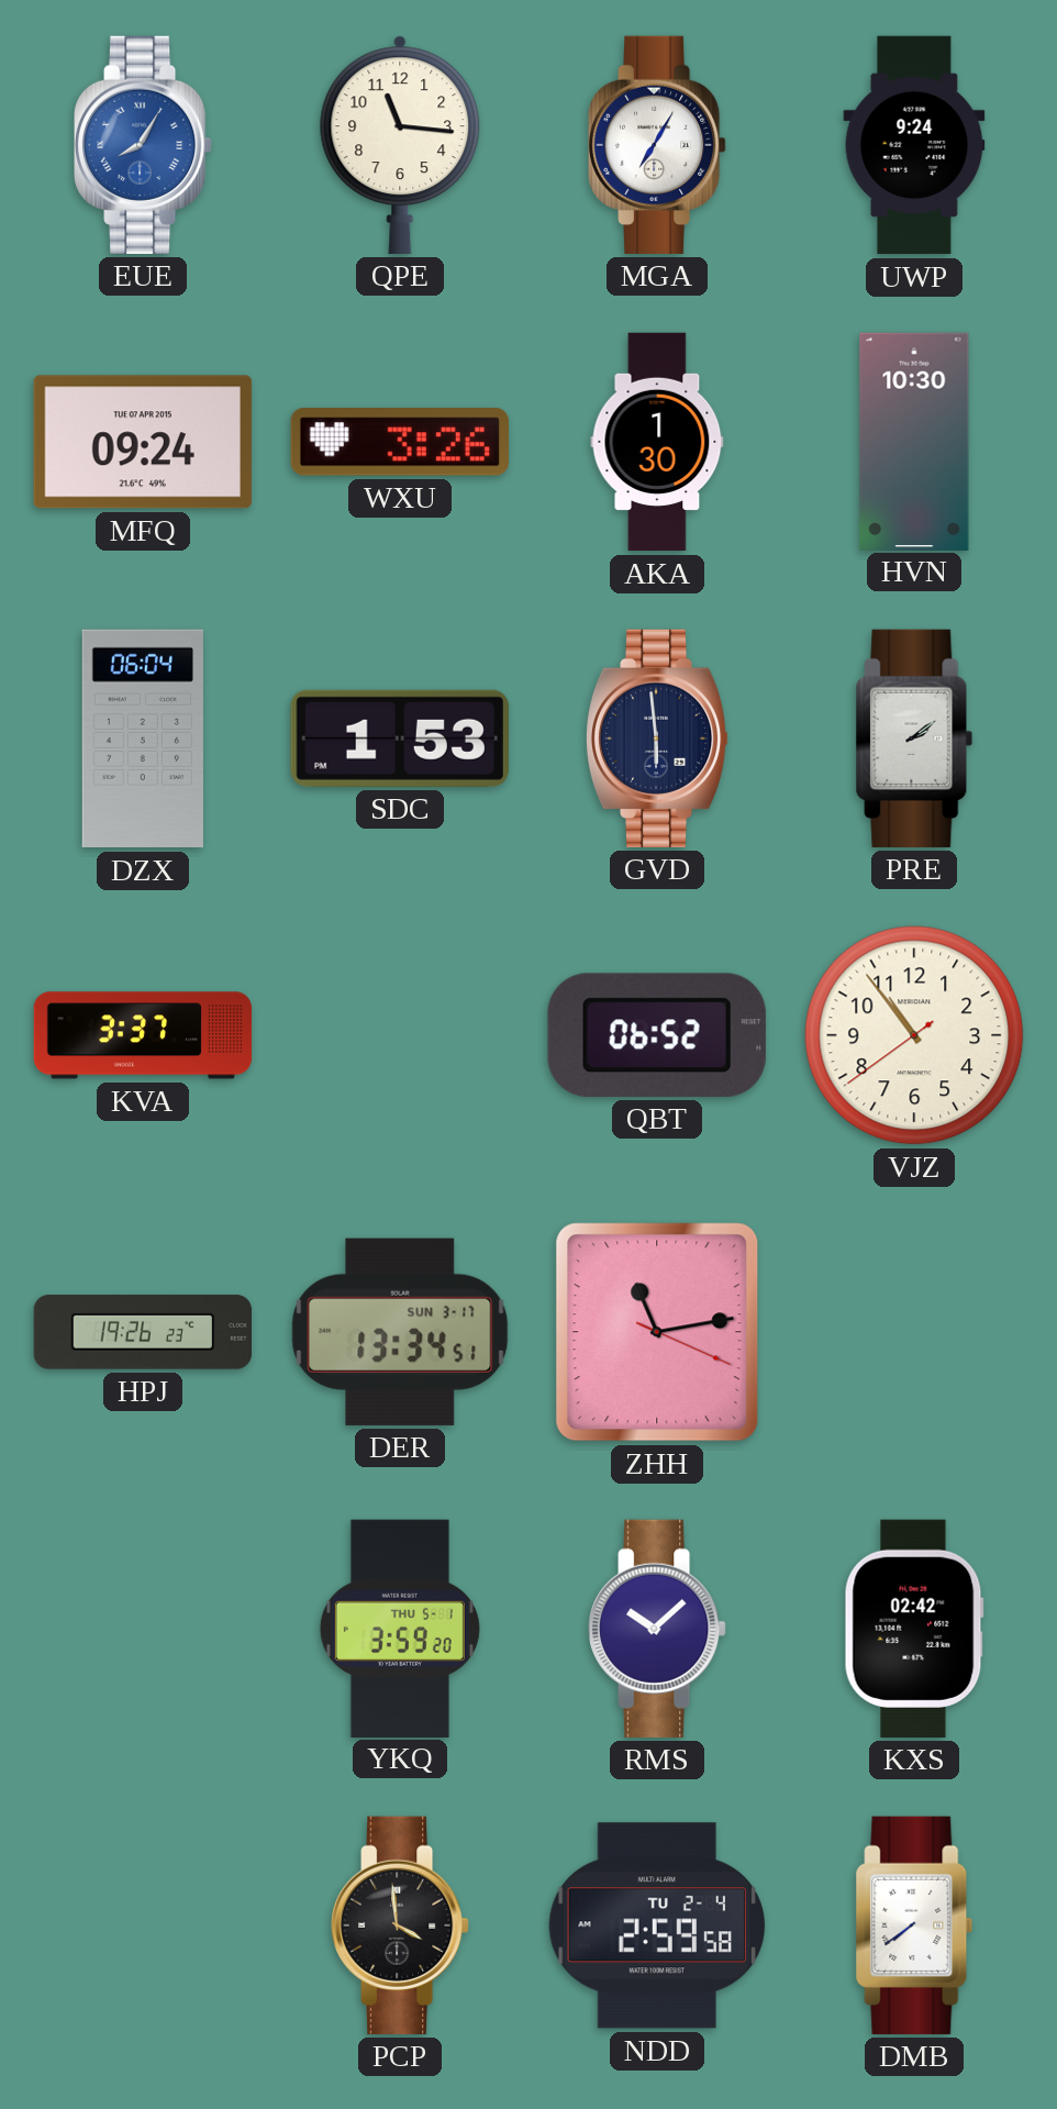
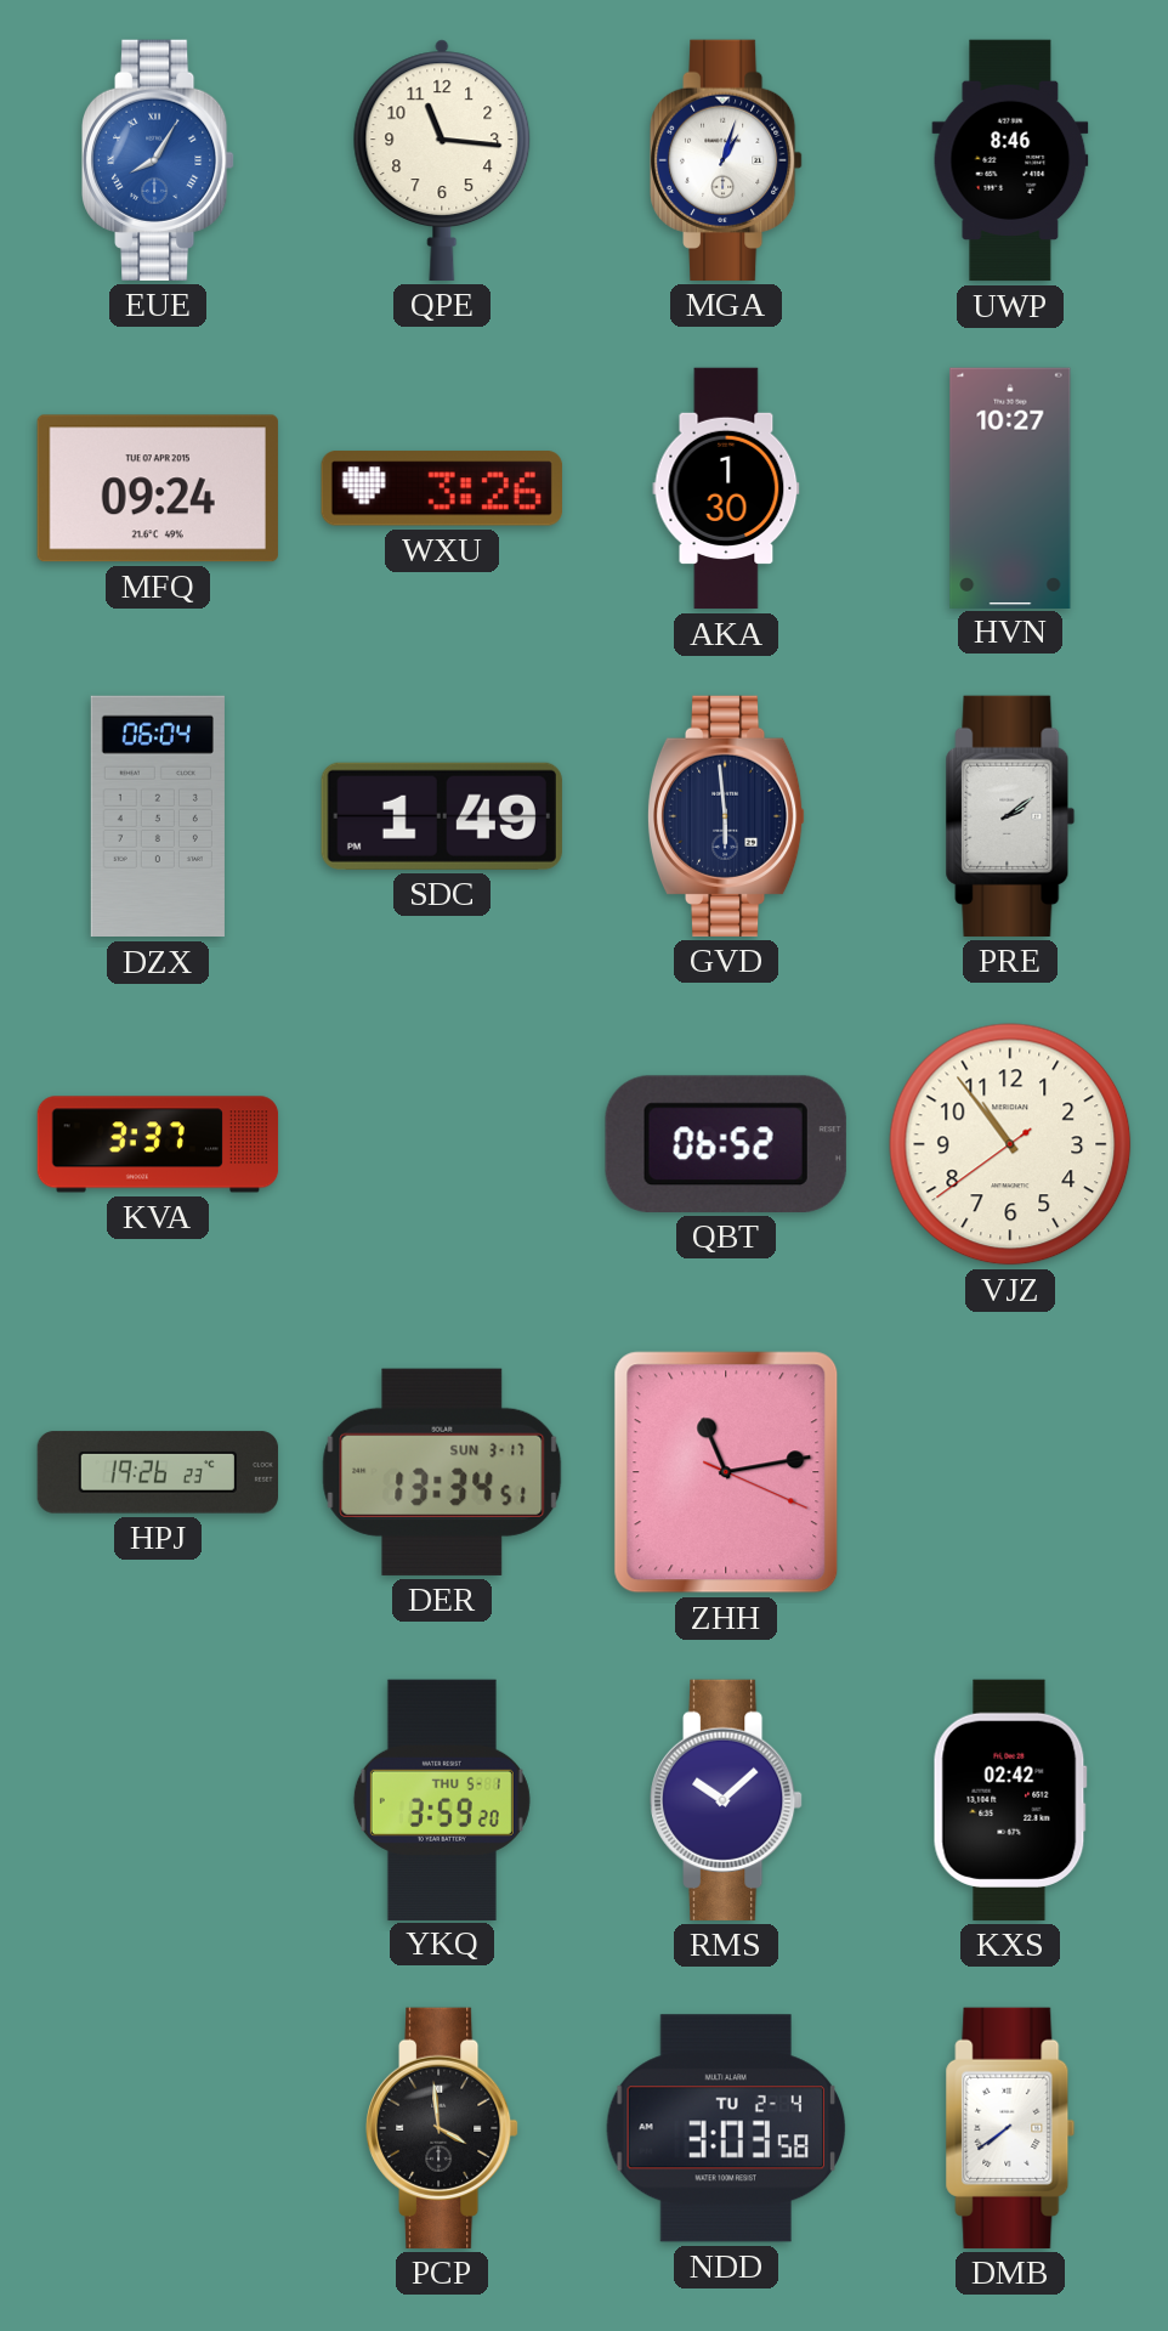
MGA: 7:05 -> 1:03 (727, 160)
UWP: 9:24 -> 8:46 (1010, 160)
HVN: 10:30 -> 10:27 (1010, 487)
SDC: 1:53 -> 1:49 (442, 816)
NDD: 2:59 -> 3:03 (726, 2128)
